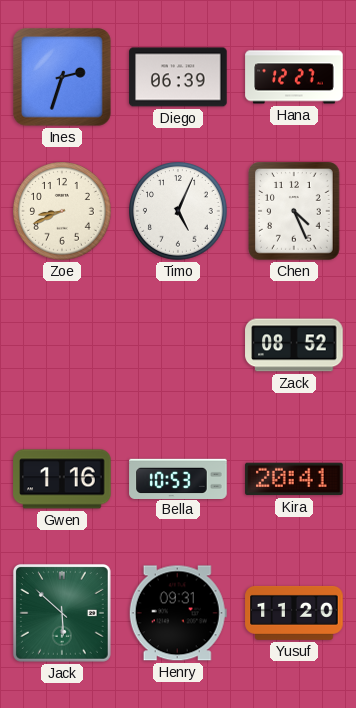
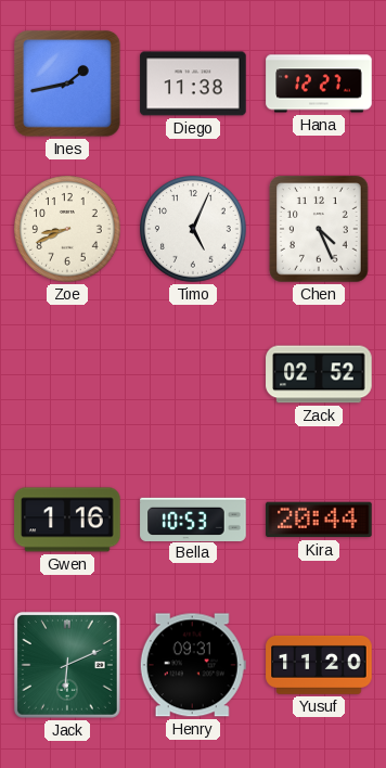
Ines: 2:33 -> 1:43 (67, 84)
Diego: 06:39 -> 11:38 (193, 84)
Zack: 08:52 -> 02:52 (319, 374)
Kira: 20:41 -> 20:44 (319, 520)
Jack: 5:52 -> 6:11 (67, 665)
